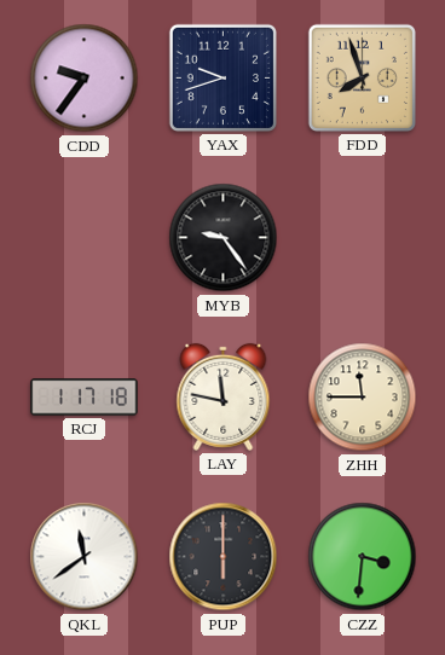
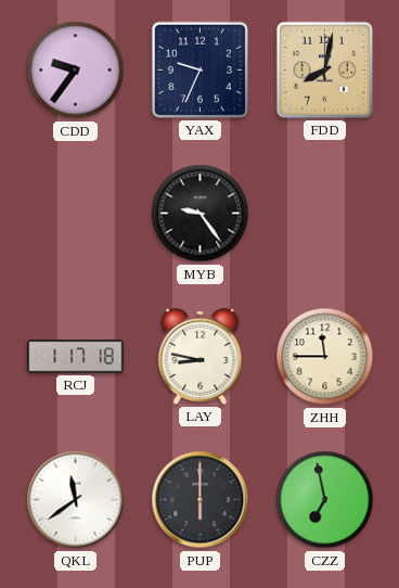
YAX: 9:42 -> 9:34 (200, 69)
FDD: 7:57 -> 8:02 (324, 69)
LAY: 11:47 -> 8:47 (201, 356)
CZZ: 3:31 -> 6:58 (325, 500)
